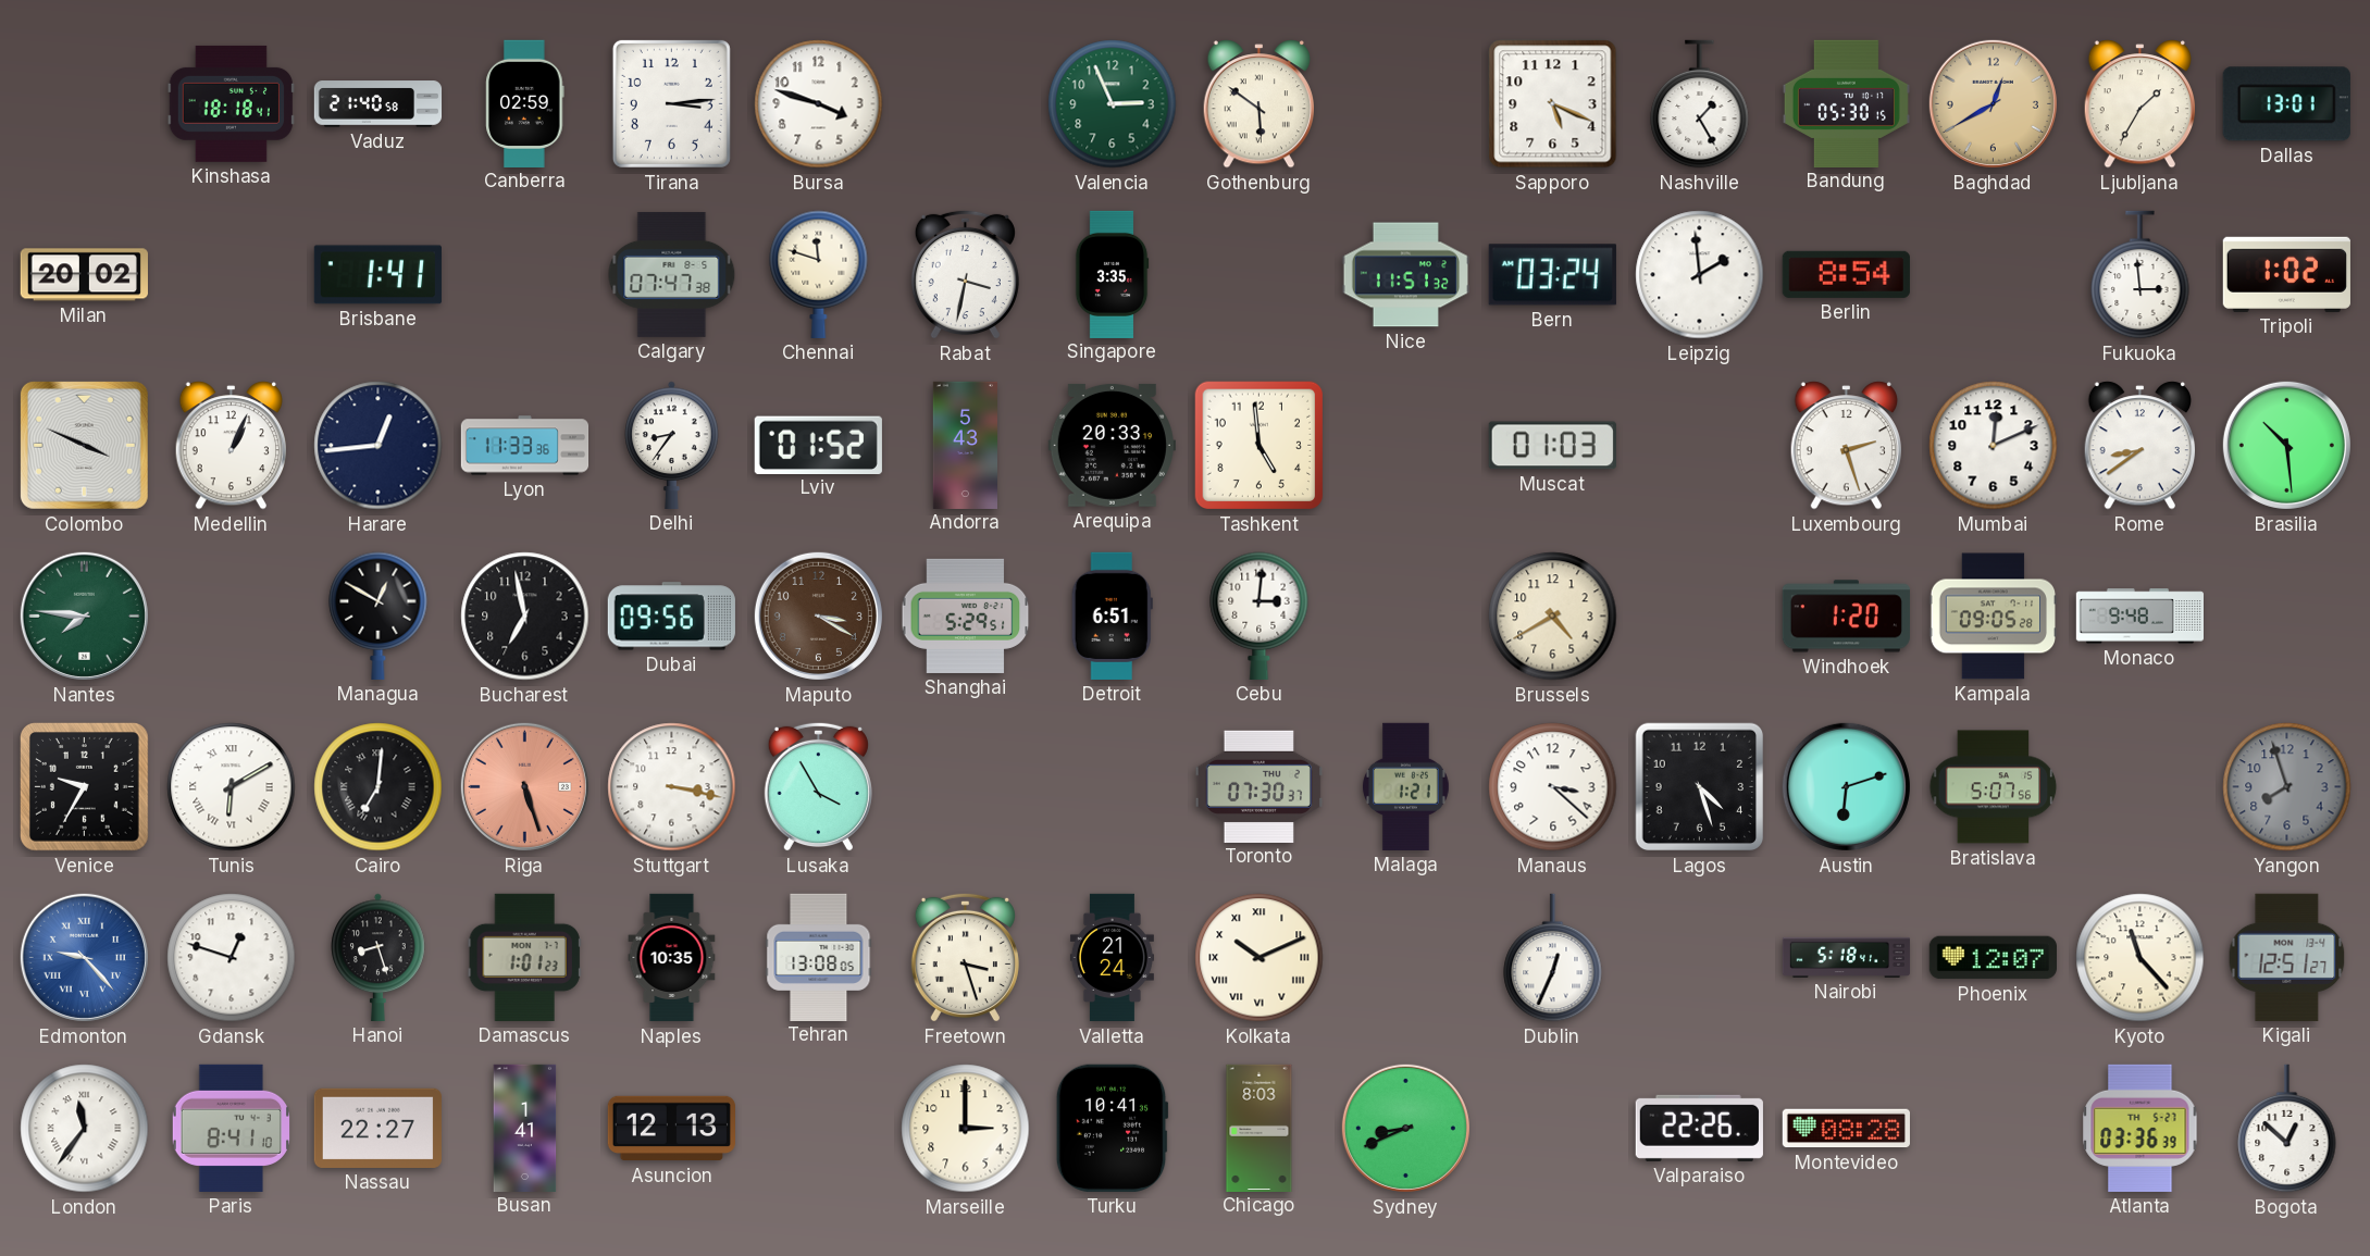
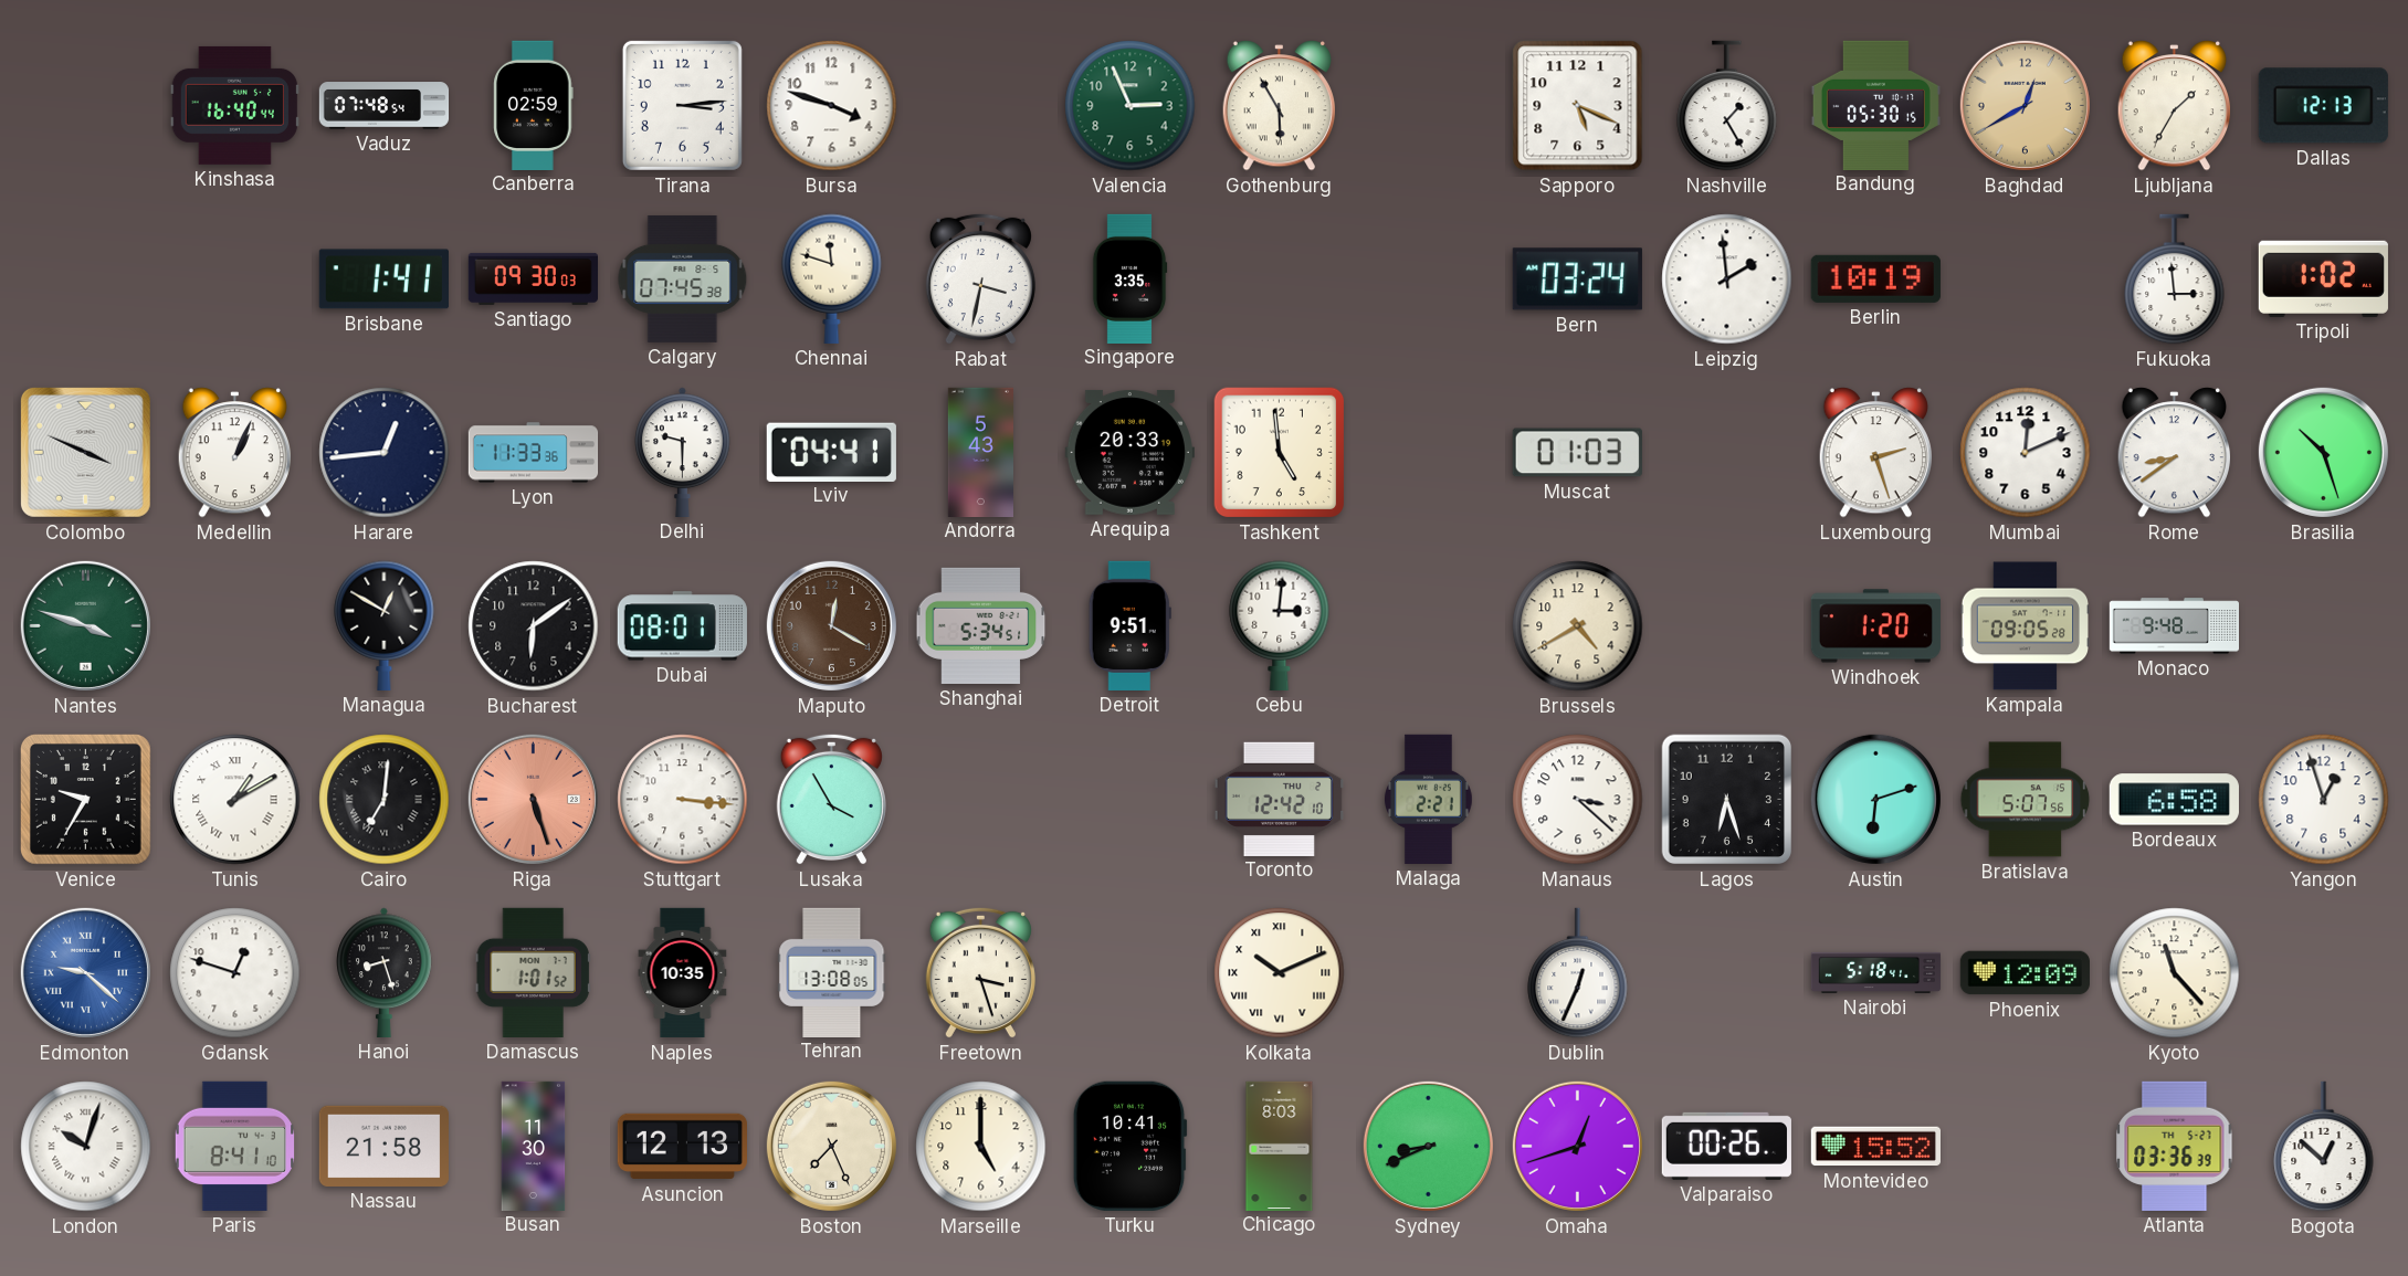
Kinshasa: 18:18 -> 16:40 (234, 105)
Vaduz: 21:40 -> 07:48 (385, 106)
Gothenburg: 5:51 -> 5:55 (1279, 106)
Dallas: 13:01 -> 12:13 (2323, 106)
Milan: 20:02 -> none (84, 275)
Santiago: none -> 09:30 (533, 278)
Calgary: 07:47 -> 07:45 (683, 278)
Nice: 11:51 -> none (1405, 275)
Berlin: 8:54 -> 10:19 (1875, 278)
Delhi: 8:36 -> 9:30 (683, 452)
Lviv: 01:52 -> 04:41 (831, 452)
Brasilia: 10:29 -> 10:27 (2323, 452)
Nantes: 7:46 -> 3:48 (85, 625)
Bucharest: 6:58 -> 6:09 (534, 626)
Dubai: 09:56 -> 08:01 (682, 626)
Maputo: 3:20 -> 12:20 (831, 625)
Shanghai: 5:29 -> 5:34 (981, 625)
Detroit: 6:51 -> 9:51 (1129, 625)
Tunis: 6:10 -> 1:10 (235, 800)
Stuttgart: 3:17 -> 3:16 (683, 800)
Toronto: 07:30 -> 12:42 (1279, 799)
Malaga: 1:21 -> 2:21 (1428, 799)
Lagos: 4:27 -> 6:27 (1727, 800)
Bordeaux: none -> 6:58 (2174, 800)
Yangon: 7:57 -> 12:57 (2324, 800)
Yangon dial: grey -> white (2324, 800)
Edmonton: 9:23 -> 9:22 (85, 972)
Damascus: 1:01:23 -> 1:01:52 (533, 972)
Valletta: 21:24 -> none (1112, 958)
Phoenix: 12:07 -> 12:09 (2025, 973)
Kigali: 12:51 -> none (2287, 957)
London: 11:36 -> 10:03 (86, 1147)
Nassau: 22:27 -> 21:58 (383, 1146)
Busan: 1:41 -> 11:30 (534, 1146)
Boston: none -> 7:26 (831, 1146)
Marseille: 3:00 -> 5:00 (981, 1147)
Omaha: none -> 12:42 (1577, 1146)
Valparaiso: 22:26 -> 00:26 (1726, 1146)
Montevideo: 08:28 -> 15:52 (1875, 1147)
